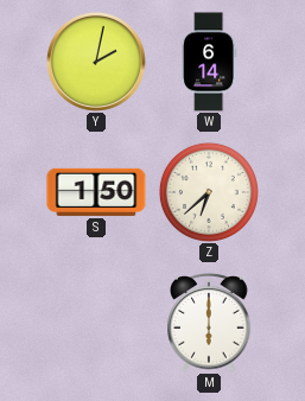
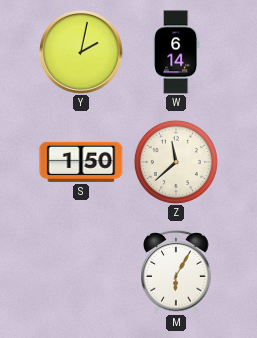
Z: 6:38 -> 11:38 (176, 162)
M: 6:00 -> 6:05 (176, 273)
